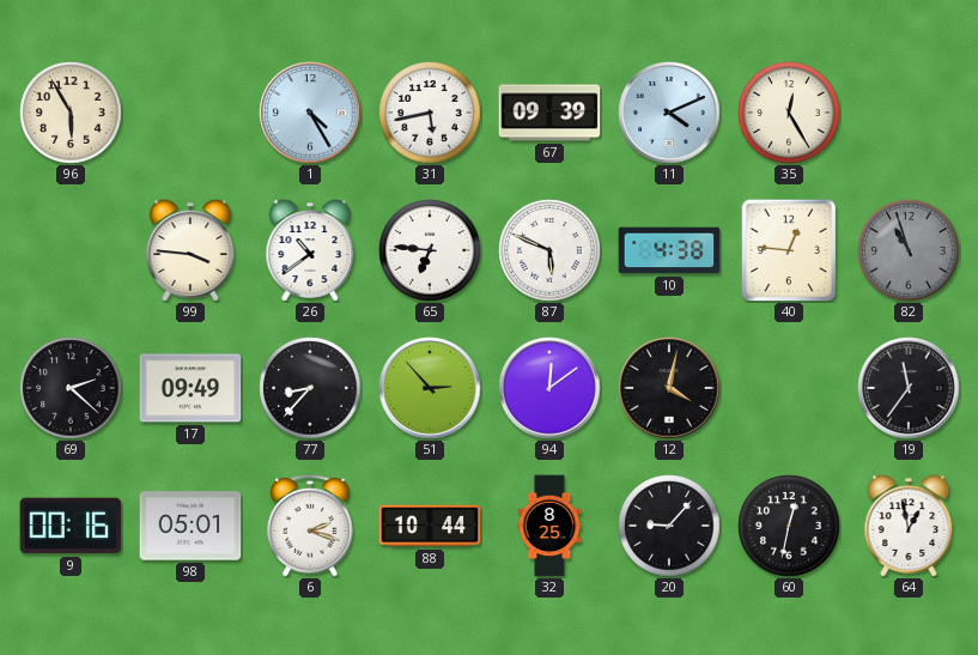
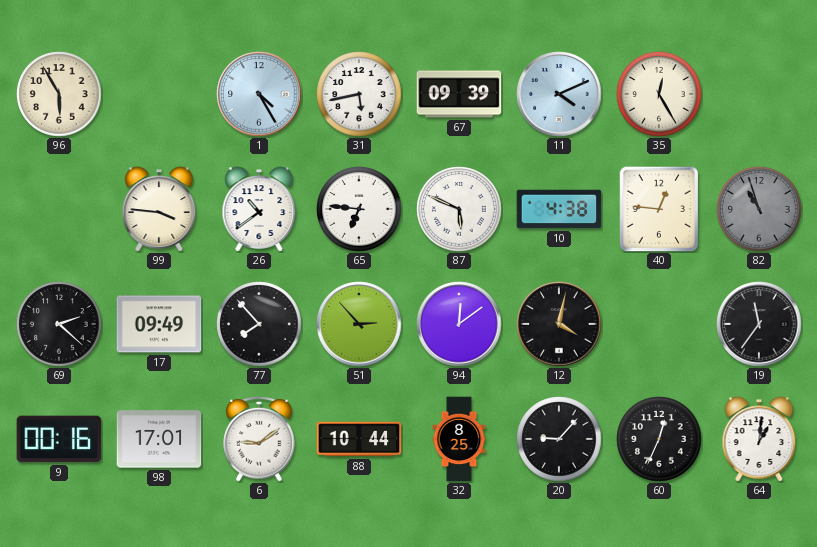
77: 8:37 -> 7:53 (259, 324)
98: 05:01 -> 17:01 (159, 439)
6: 2:18 -> 9:09 (259, 439)
60: 12:32 -> 12:34 (659, 439)
64: 12:58 -> 1:01 (759, 439)
